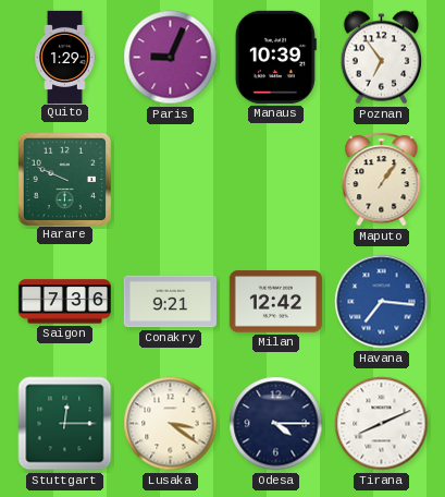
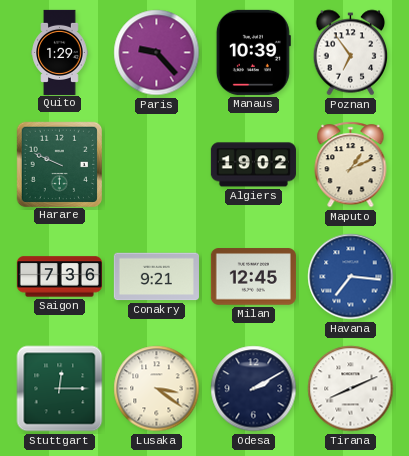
Paris: 9:04 -> 9:23 (157, 53)
Algiers: none -> 19:02 (253, 165)
Maputo: 1:06 -> 1:11 (351, 165)
Milan: 12:42 -> 12:45 (253, 277)
Odesa: 4:15 -> 2:10 (254, 389)
